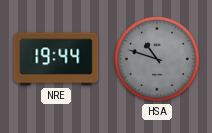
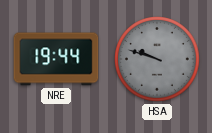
HSA: 10:48 -> 9:48 (158, 60)
